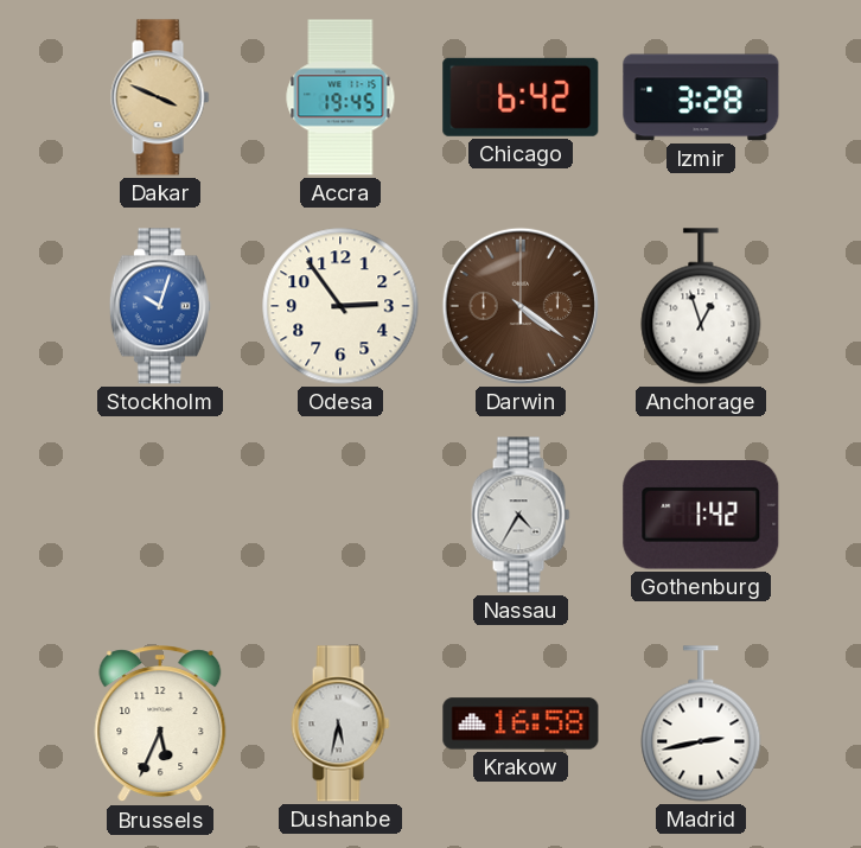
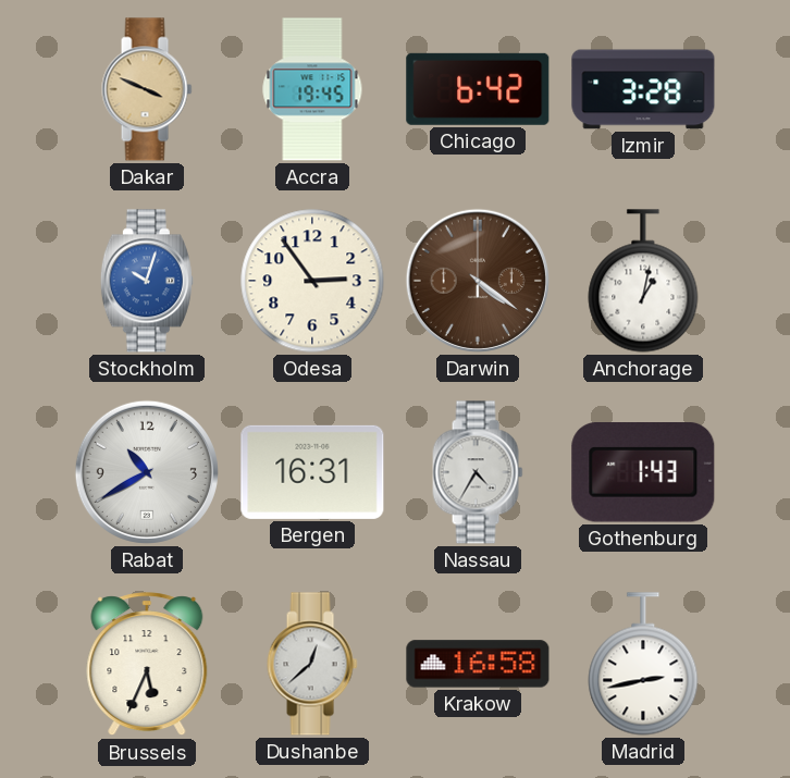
Anchorage: 12:57 -> 1:02 (643, 281)
Rabat: none -> 10:40 (147, 472)
Bergen: none -> 16:31 (312, 472)
Gothenburg: 1:42 -> 1:43 (643, 472)
Dushanbe: 5:32 -> 12:38 (312, 664)
